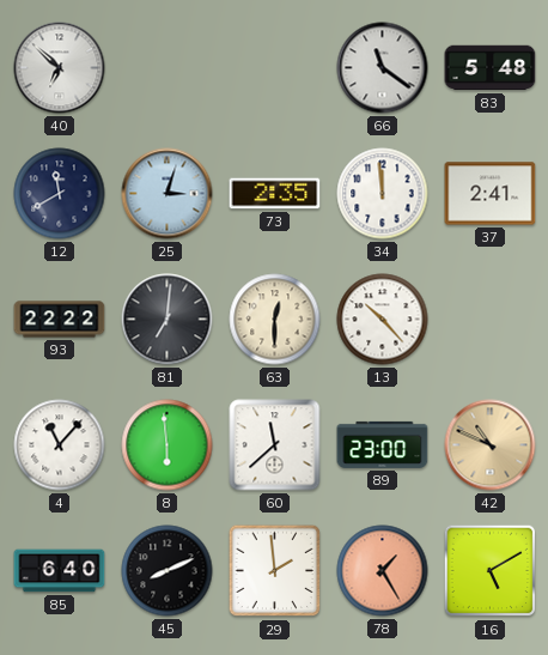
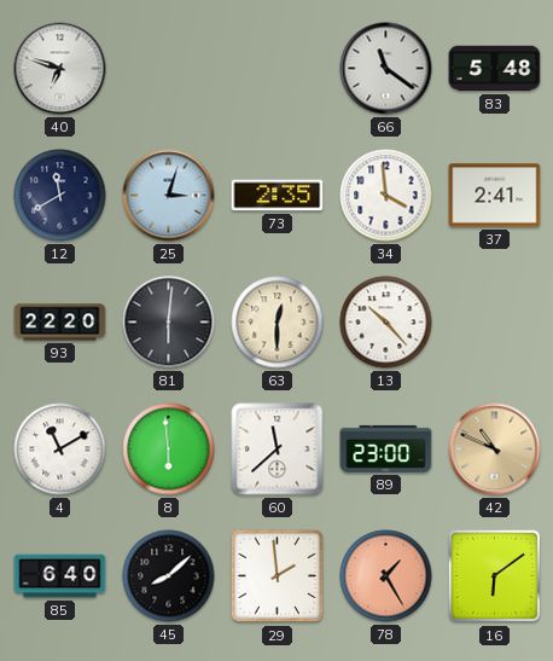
40: 6:52 -> 6:48 (60, 69)
34: 11:59 -> 3:59 (386, 196)
93: 22:22 -> 22:20 (60, 323)
81: 7:01 -> 6:01 (169, 323)
4: 11:07 -> 11:10 (60, 450)
45: 8:11 -> 8:08 (169, 576)
16: 5:10 -> 6:09 (495, 576)
